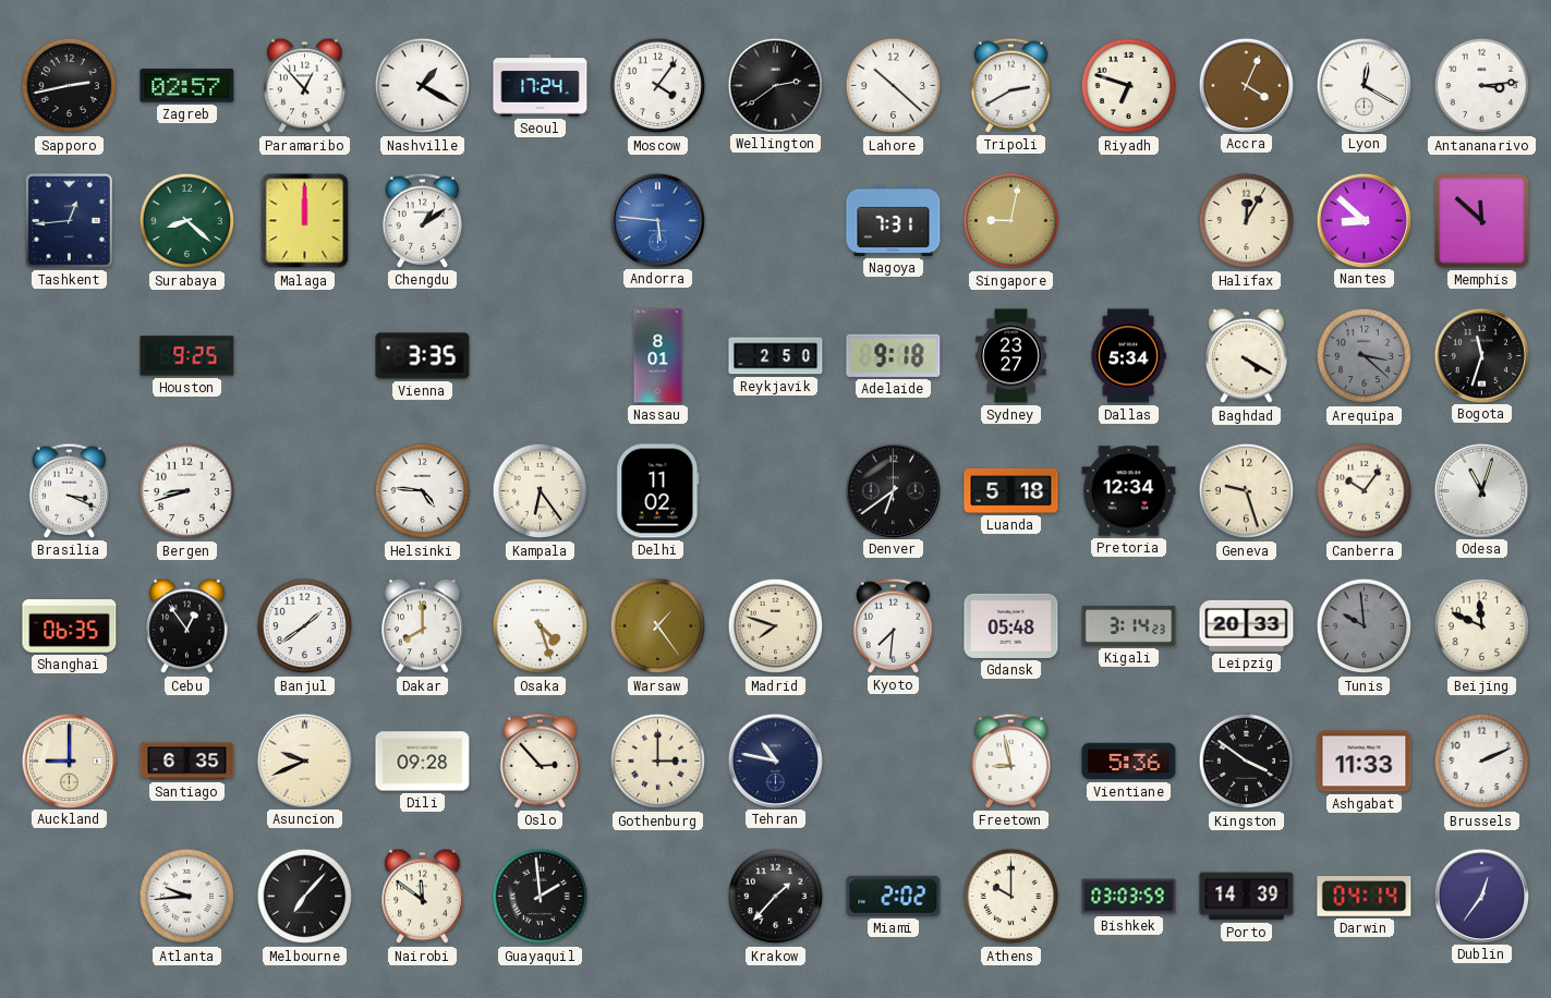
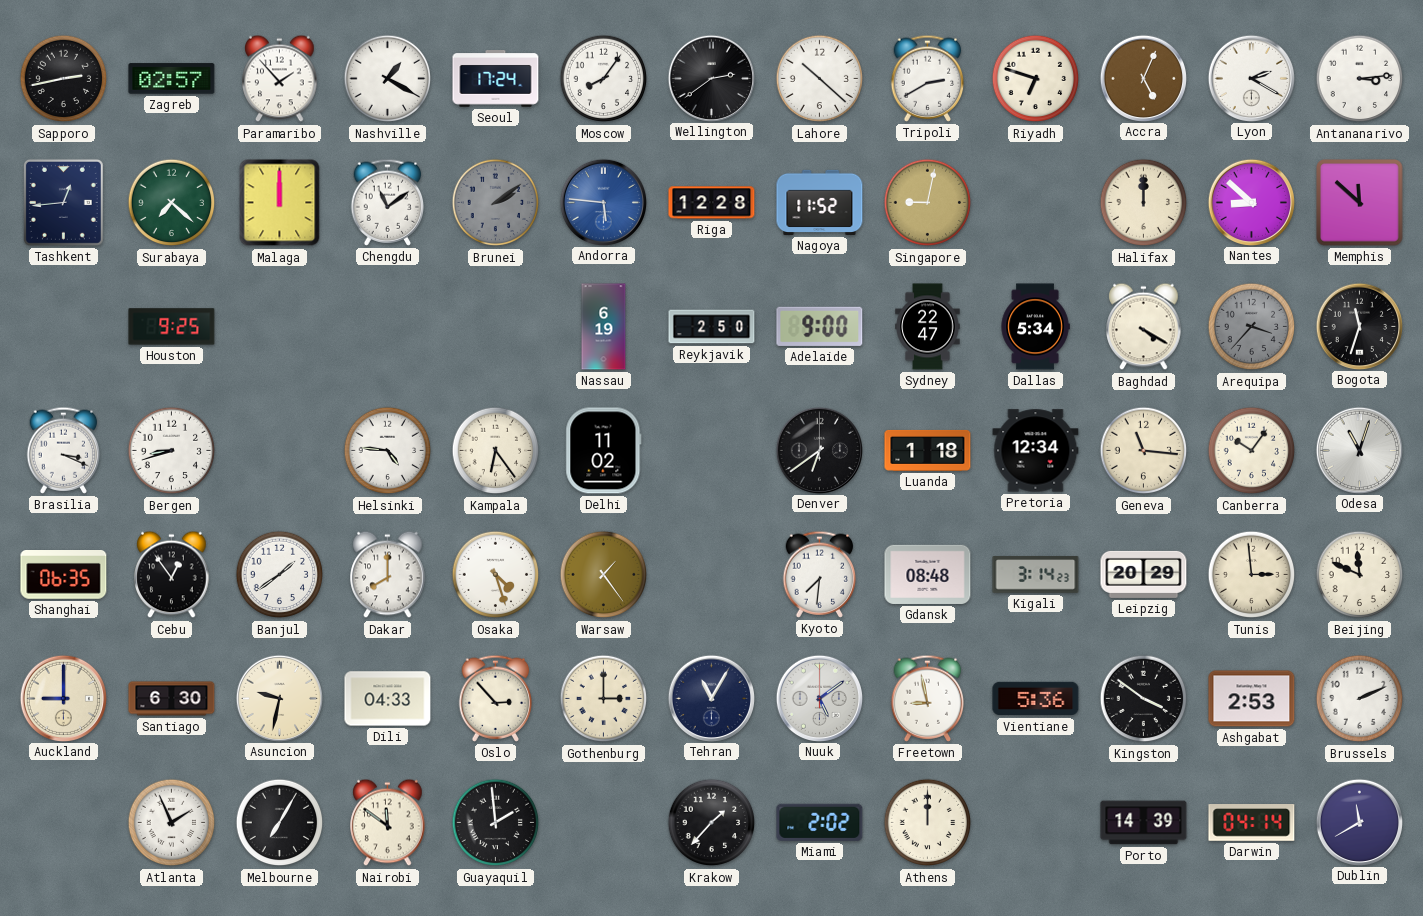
Paramaribo: 12:53 -> 1:53 (280, 79)
Moscow: 4:06 -> 8:06 (604, 79)
Accra: 4:04 -> 5:04 (1143, 78)
Lyon: 12:20 -> 2:20 (1251, 78)
Surabaya: 8:22 -> 7:22 (172, 203)
Chengdu: 1:09 -> 11:09 (388, 202)
Brunei: none -> 2:09 (496, 203)
Riga: none -> 12:28 (712, 203)
Nagoya: 7:31 -> 11:52 (820, 202)
Halifax: 12:05 -> 12:00 (1144, 203)
Vienna: 3:35 -> none (423, 356)
Nassau: 8:01 -> 6:19 (604, 327)
Adelaide: 9:18 -> 9:00 (820, 326)
Sydney: 23:27 -> 22:47 (928, 327)
Arequipa: 3:22 -> 3:37 (1252, 327)
Luanda: 5:18 -> 1:18 (928, 450)
Geneva: 9:27 -> 11:16 (1144, 451)
Madrid: 7:48 -> none (776, 626)
Gdansk: 05:48 -> 08:48 (928, 574)
Leipzig: 20:33 -> 20:29 (1144, 574)
Tunis: 9:59 -> 2:59 (1252, 575)
Tunis dial: grey -> cream (1252, 575)
Santiago: 6:35 -> 6:30 (172, 699)
Asuncion: 9:41 -> 9:32 (279, 698)
Dili: 09:28 -> 04:33 (388, 699)
Tehran: 10:47 -> 11:05 (711, 698)
Nuuk: none -> 5:09 (819, 698)
Ashgabat: 11:33 -> 2:53 (1252, 699)
Atlanta: 9:44 -> 1:56 (172, 823)
Melbourne: 7:07 -> 7:05 (280, 823)
Athens: 10:00 -> 12:00 (928, 823)
Bishkek: 03:03 -> none (1129, 897)
Dublin: 12:36 -> 11:40 (1359, 822)
